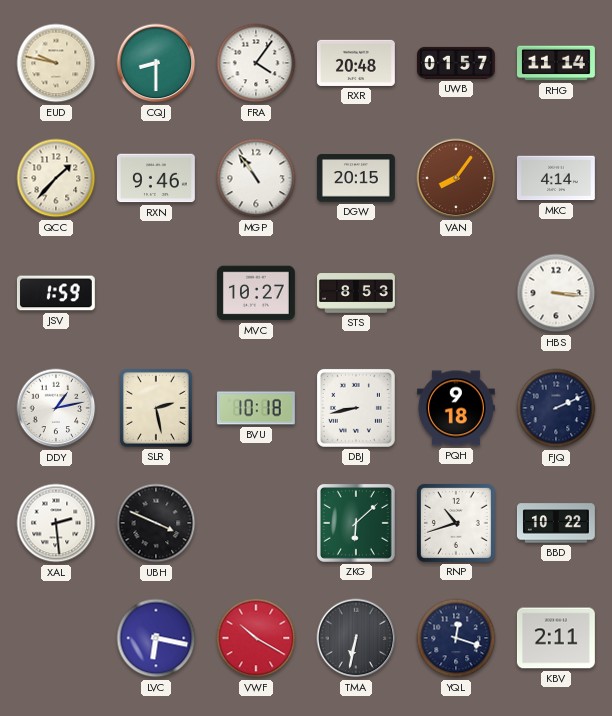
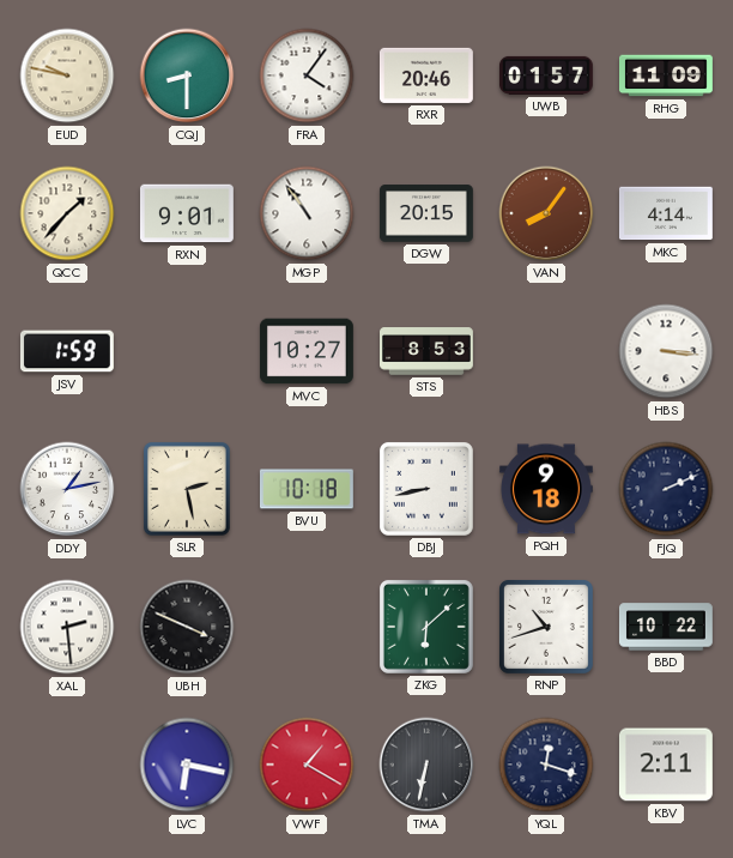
RXR: 20:48 -> 20:46 (426, 75)
RHG: 11:14 -> 11:09 (667, 75)
RXN: 9:46 -> 9:01 (187, 213)
VWF: 10:20 -> 1:20 (307, 765)
